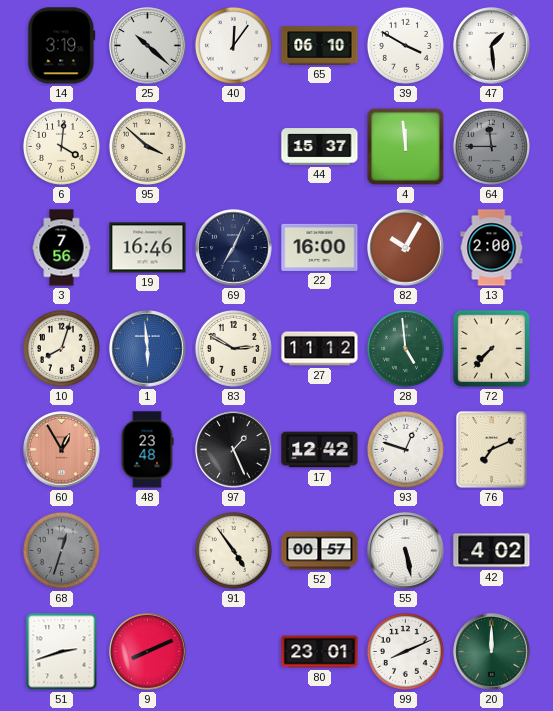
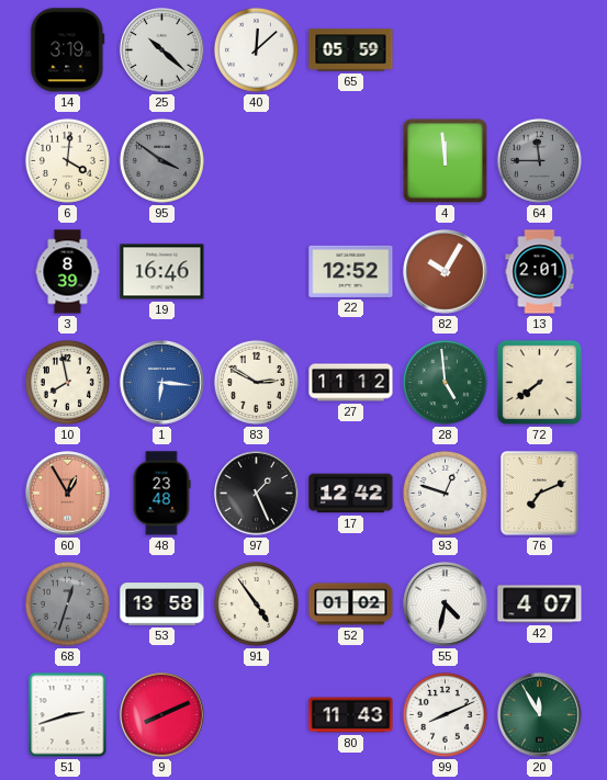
40: 12:06 -> 12:08 (256, 49)
65: 06:10 -> 05:59 (351, 50)
39: 3:50 -> none (405, 45)
47: 1:29 -> none (492, 46)
95: 3:52 -> 3:51 (161, 160)
95 dial: cream -> grey (161, 160)
44: 15:37 -> none (320, 147)
3: 7:56 -> 8:39 (68, 272)
69: 7:04 -> none (234, 248)
22: 16:00 -> 12:52 (351, 271)
13: 2:00 -> 2:01 (540, 272)
10: 8:03 -> 7:58 (67, 382)
1: 5:59 -> 6:16 (162, 383)
72: 7:37 -> 7:39 (539, 382)
53: none -> 13:58 (162, 604)
52: 00:57 -> 01:02 (351, 604)
55: 5:28 -> 4:32 (446, 604)
42: 4:02 -> 4:07 (540, 604)
80: 23:01 -> 11:43 (351, 715)
20: 12:00 -> 11:55 (540, 715)
